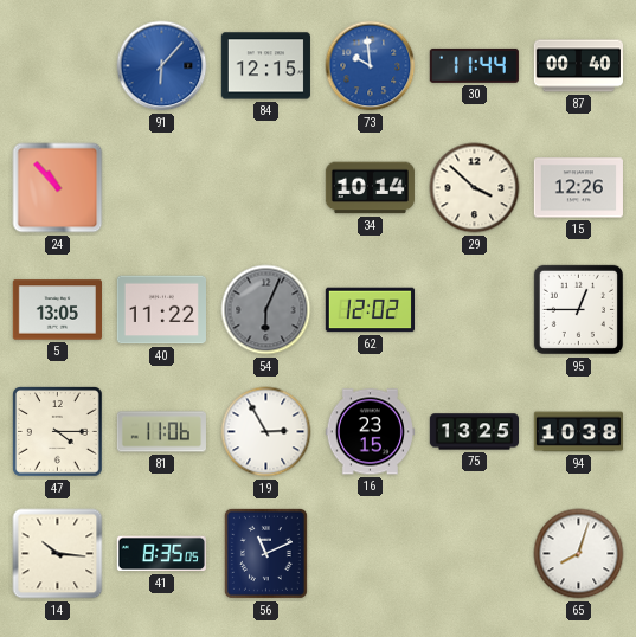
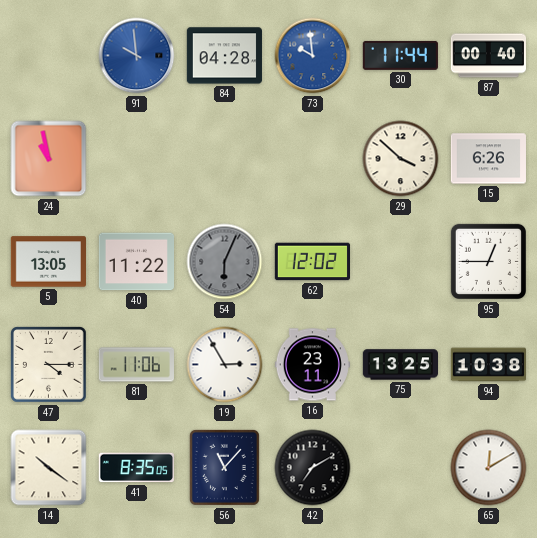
91: 6:07 -> 9:59 (137, 56)
84: 12:15 -> 04:28 (224, 56)
24: 10:53 -> 10:58 (49, 159)
34: 10:14 -> none (370, 188)
15: 12:26 -> 6:26 (488, 159)
16: 23:15 -> 23:11 (312, 365)
14: 10:16 -> 10:21 (49, 468)
56: 11:11 -> 11:07 (224, 467)
42: none -> 7:10 (313, 468)
65: 8:03 -> 12:10 (489, 468)
